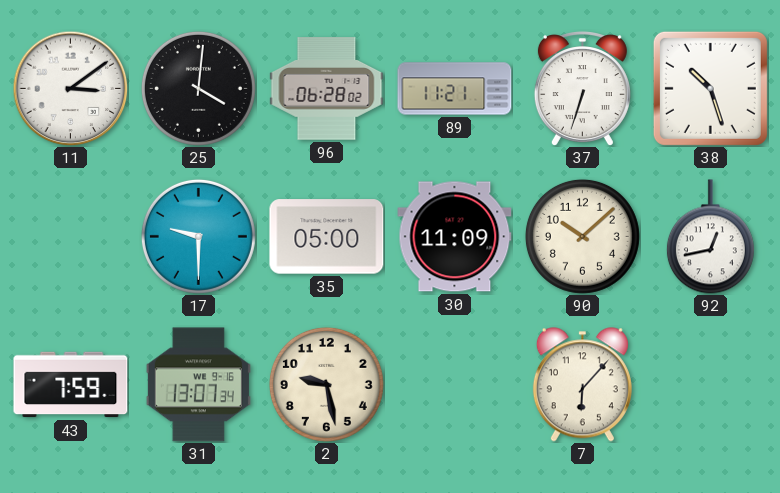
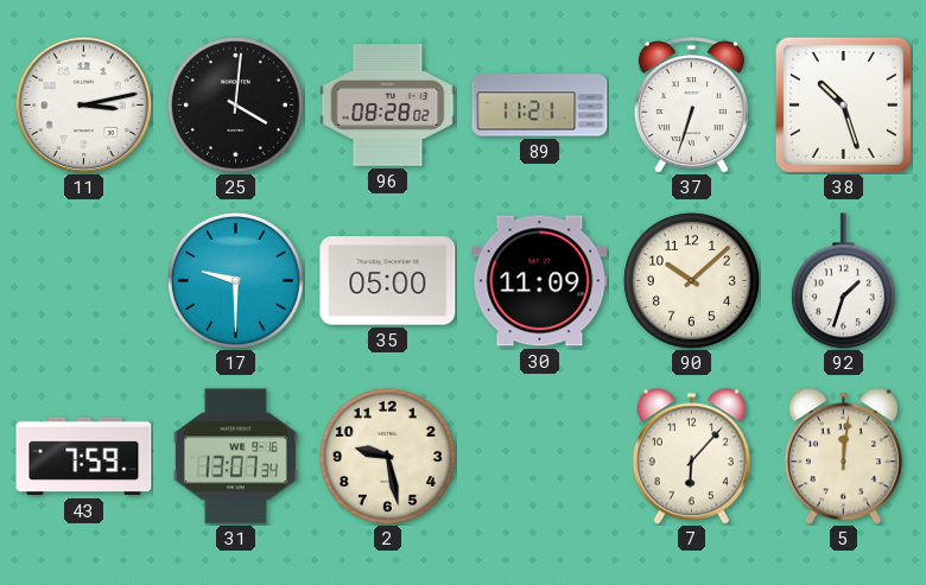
11: 3:09 -> 3:13 (83, 104)
96: 06:28 -> 08:28 (388, 106)
92: 12:43 -> 1:33 (843, 281)
5: none -> 12:01 (843, 457)
